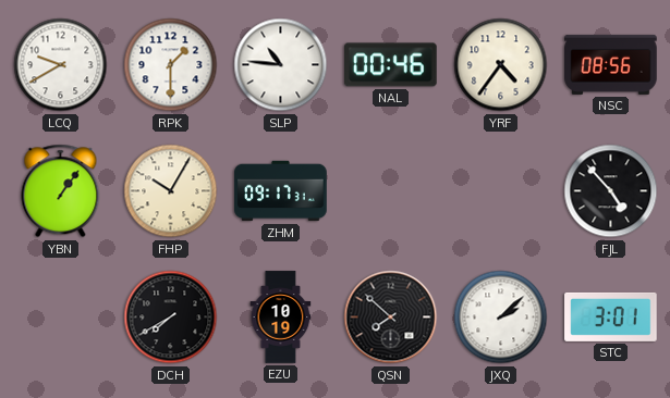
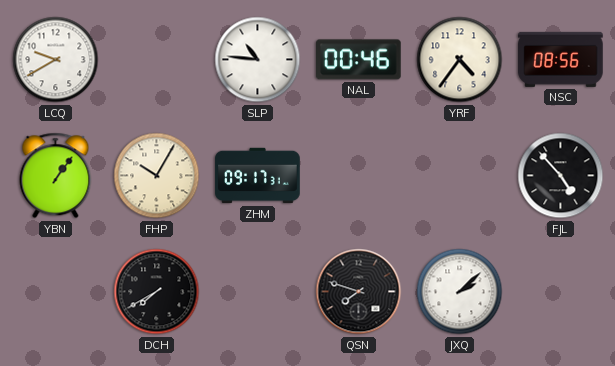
RPK: 1:30 -> none (171, 65)
EZU: 10:19 -> none (281, 318)
QSN: 7:52 -> 7:48 (359, 292)
STC: 3:01 -> none (611, 316)
